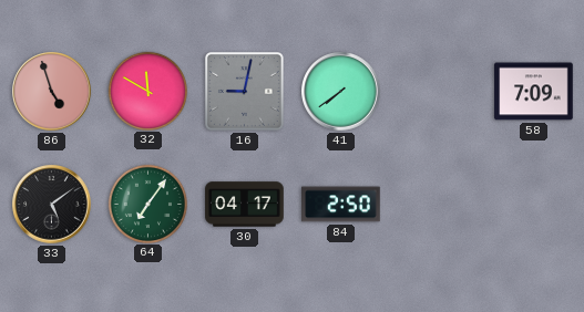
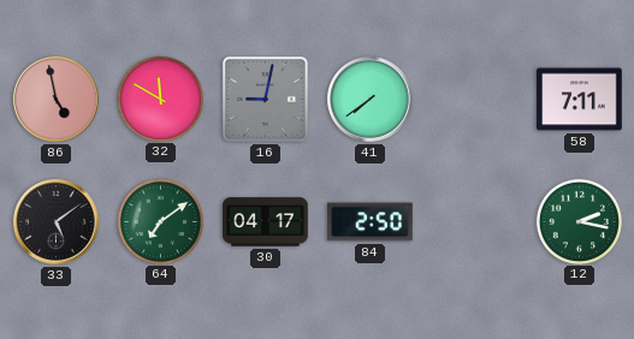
86: 4:57 -> 4:58 (57, 100)
58: 7:09 -> 7:11 (580, 100)
64: 7:06 -> 7:09 (160, 221)
12: none -> 2:17 (579, 221)
